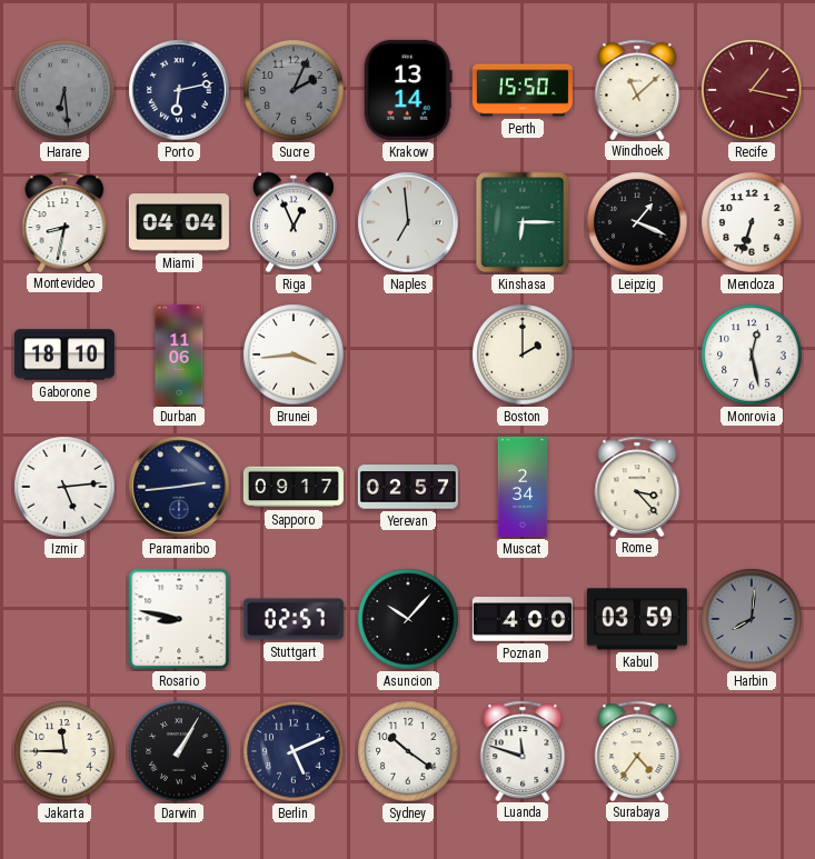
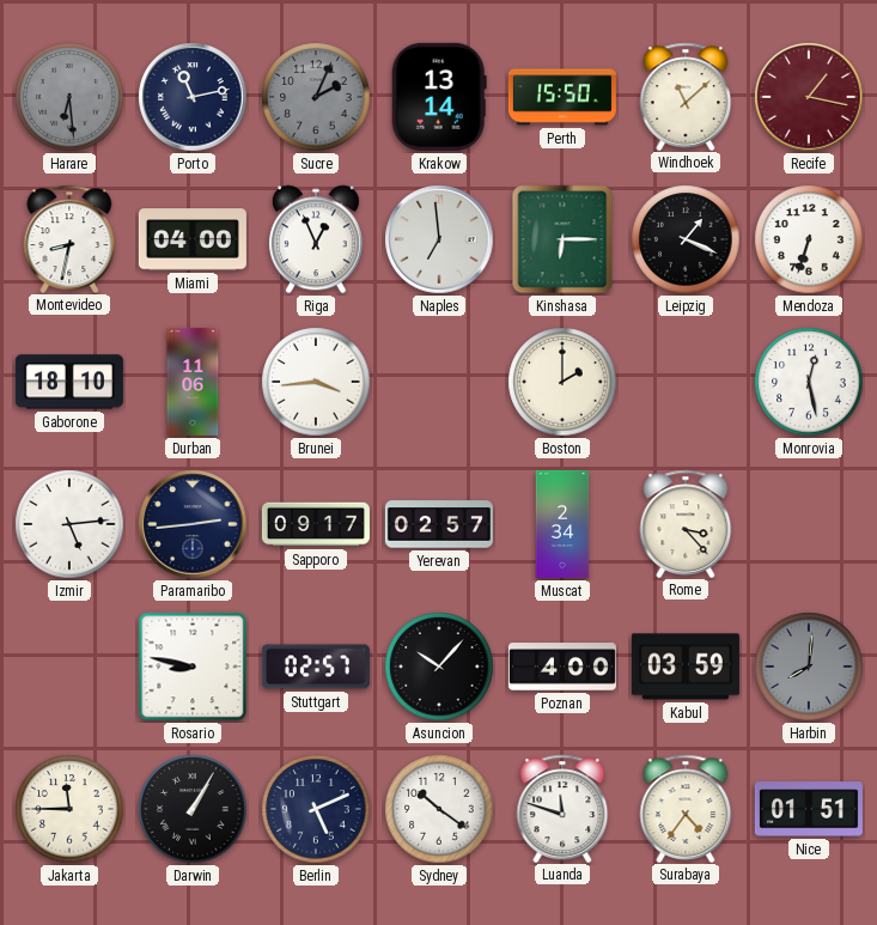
Porto: 6:13 -> 11:13 (193, 97)
Miami: 04:04 -> 04:00 (193, 239)
Nice: none -> 01:51 (809, 809)
